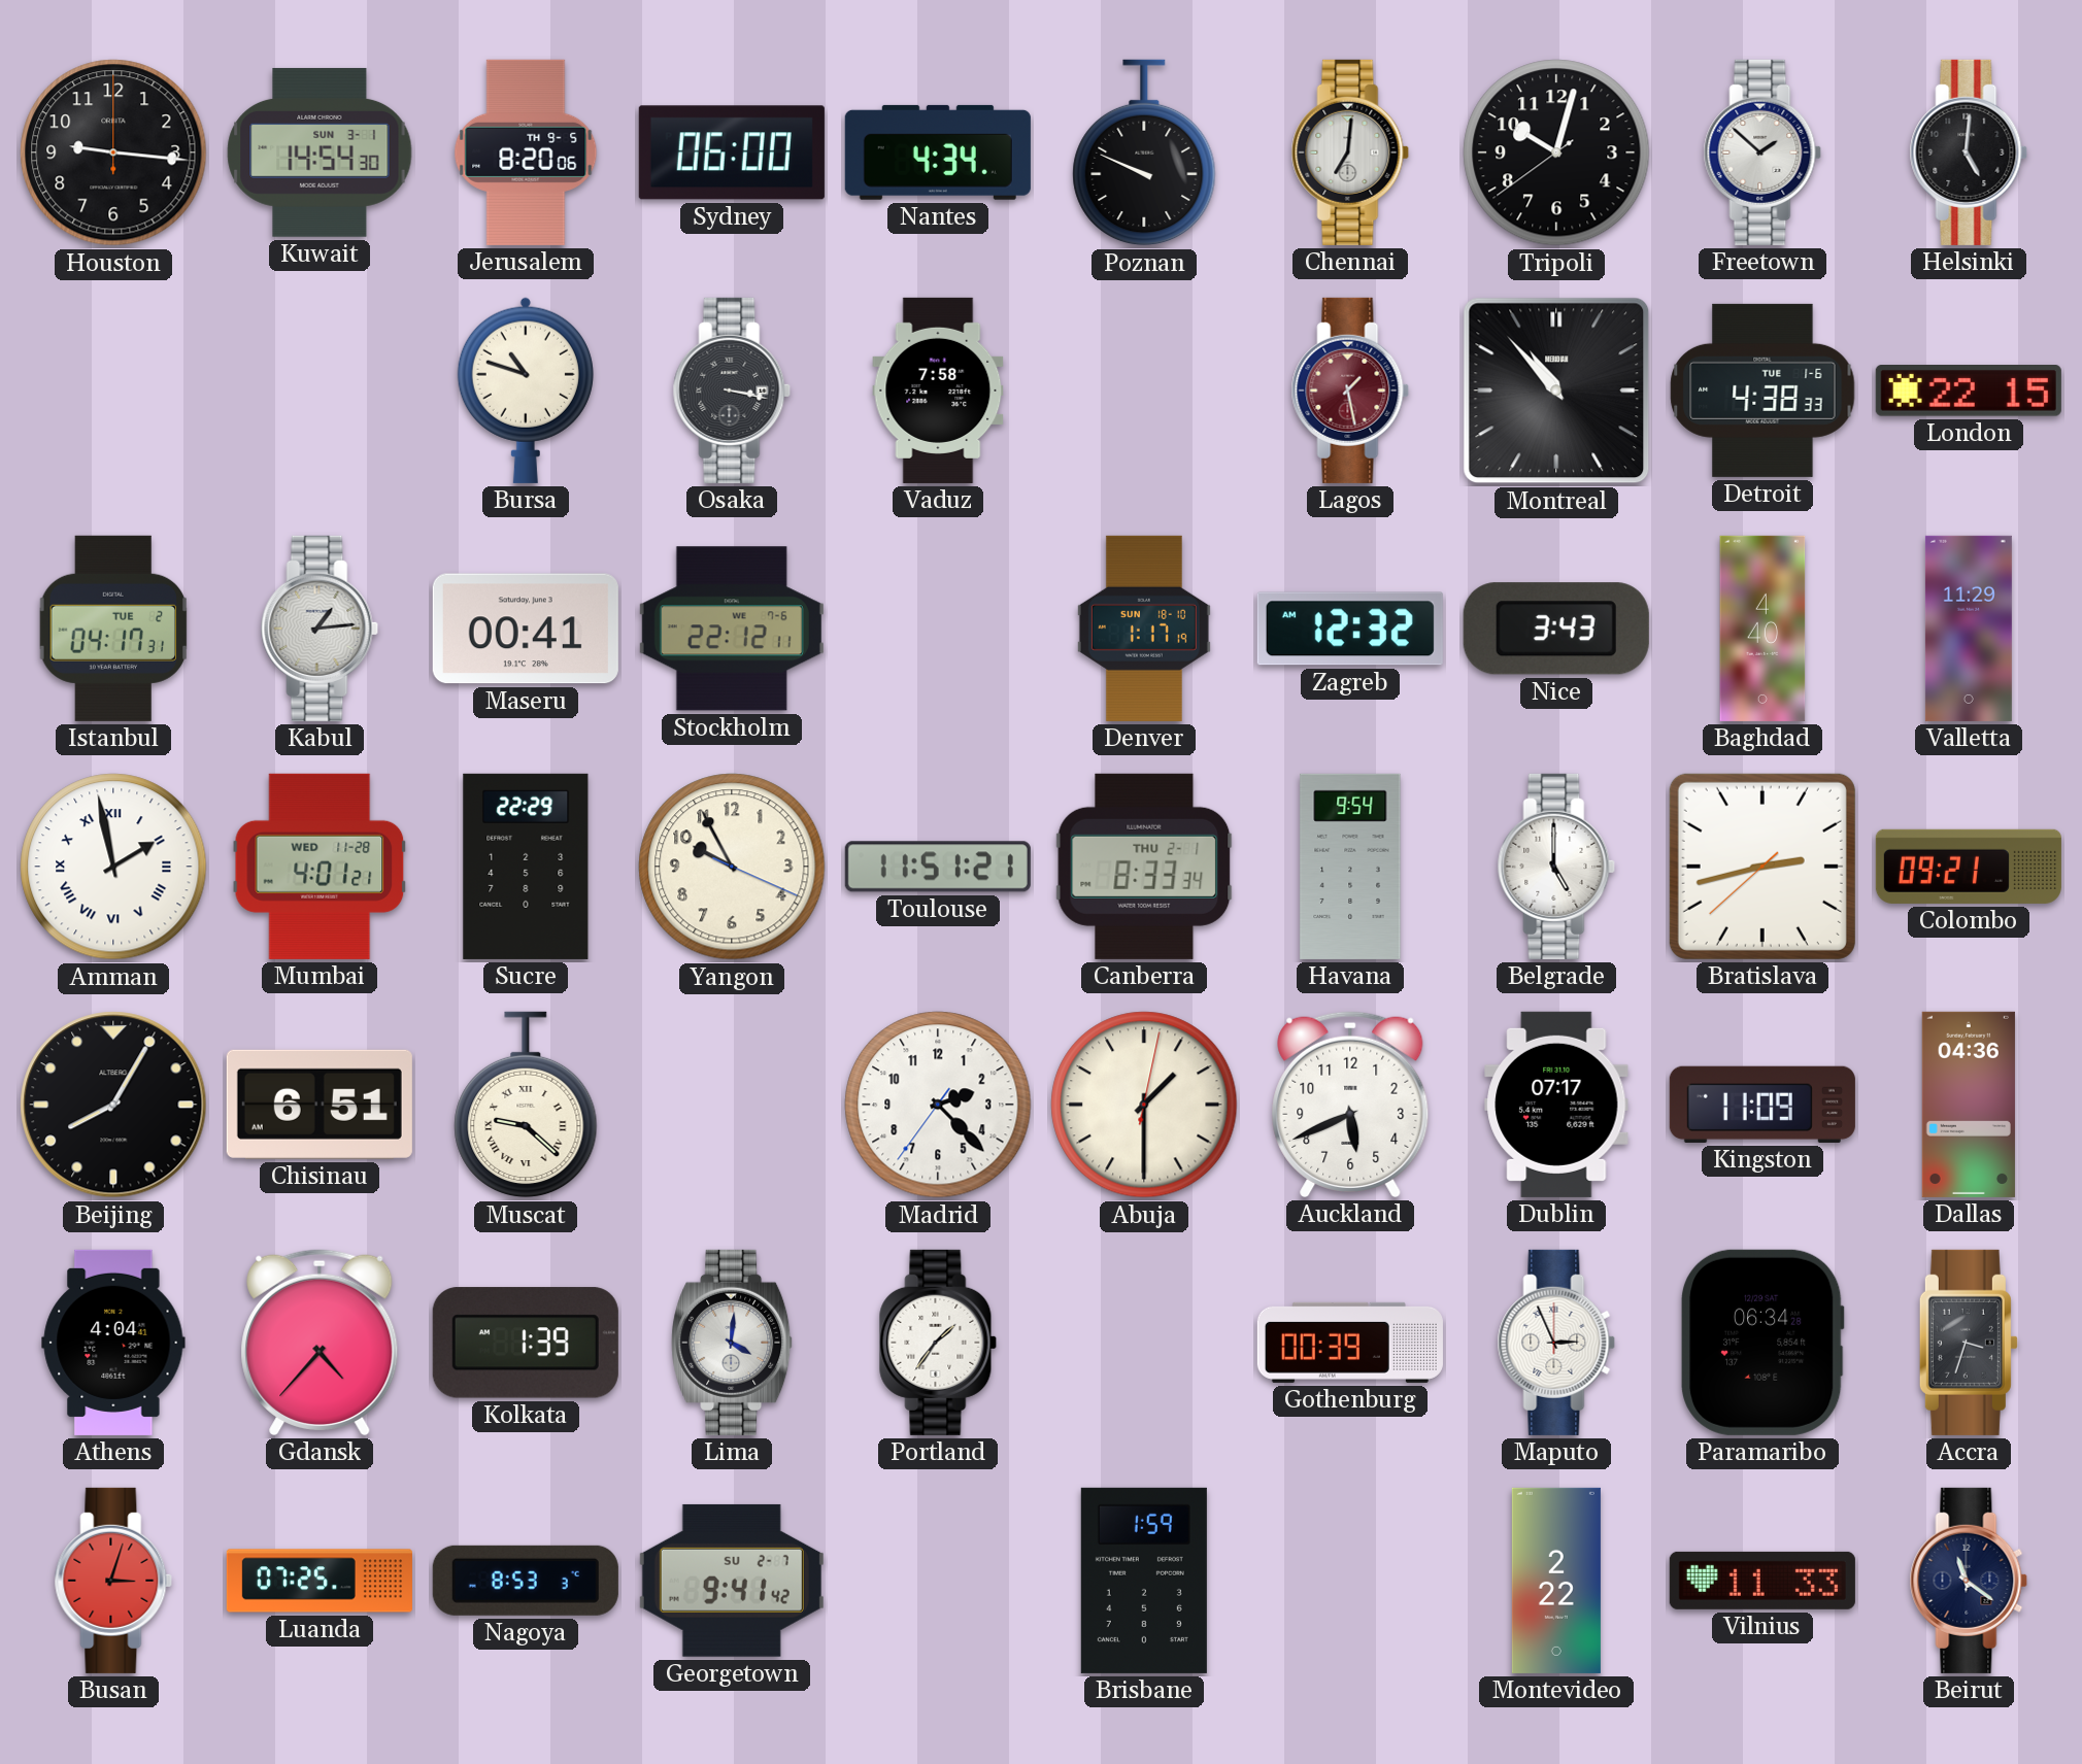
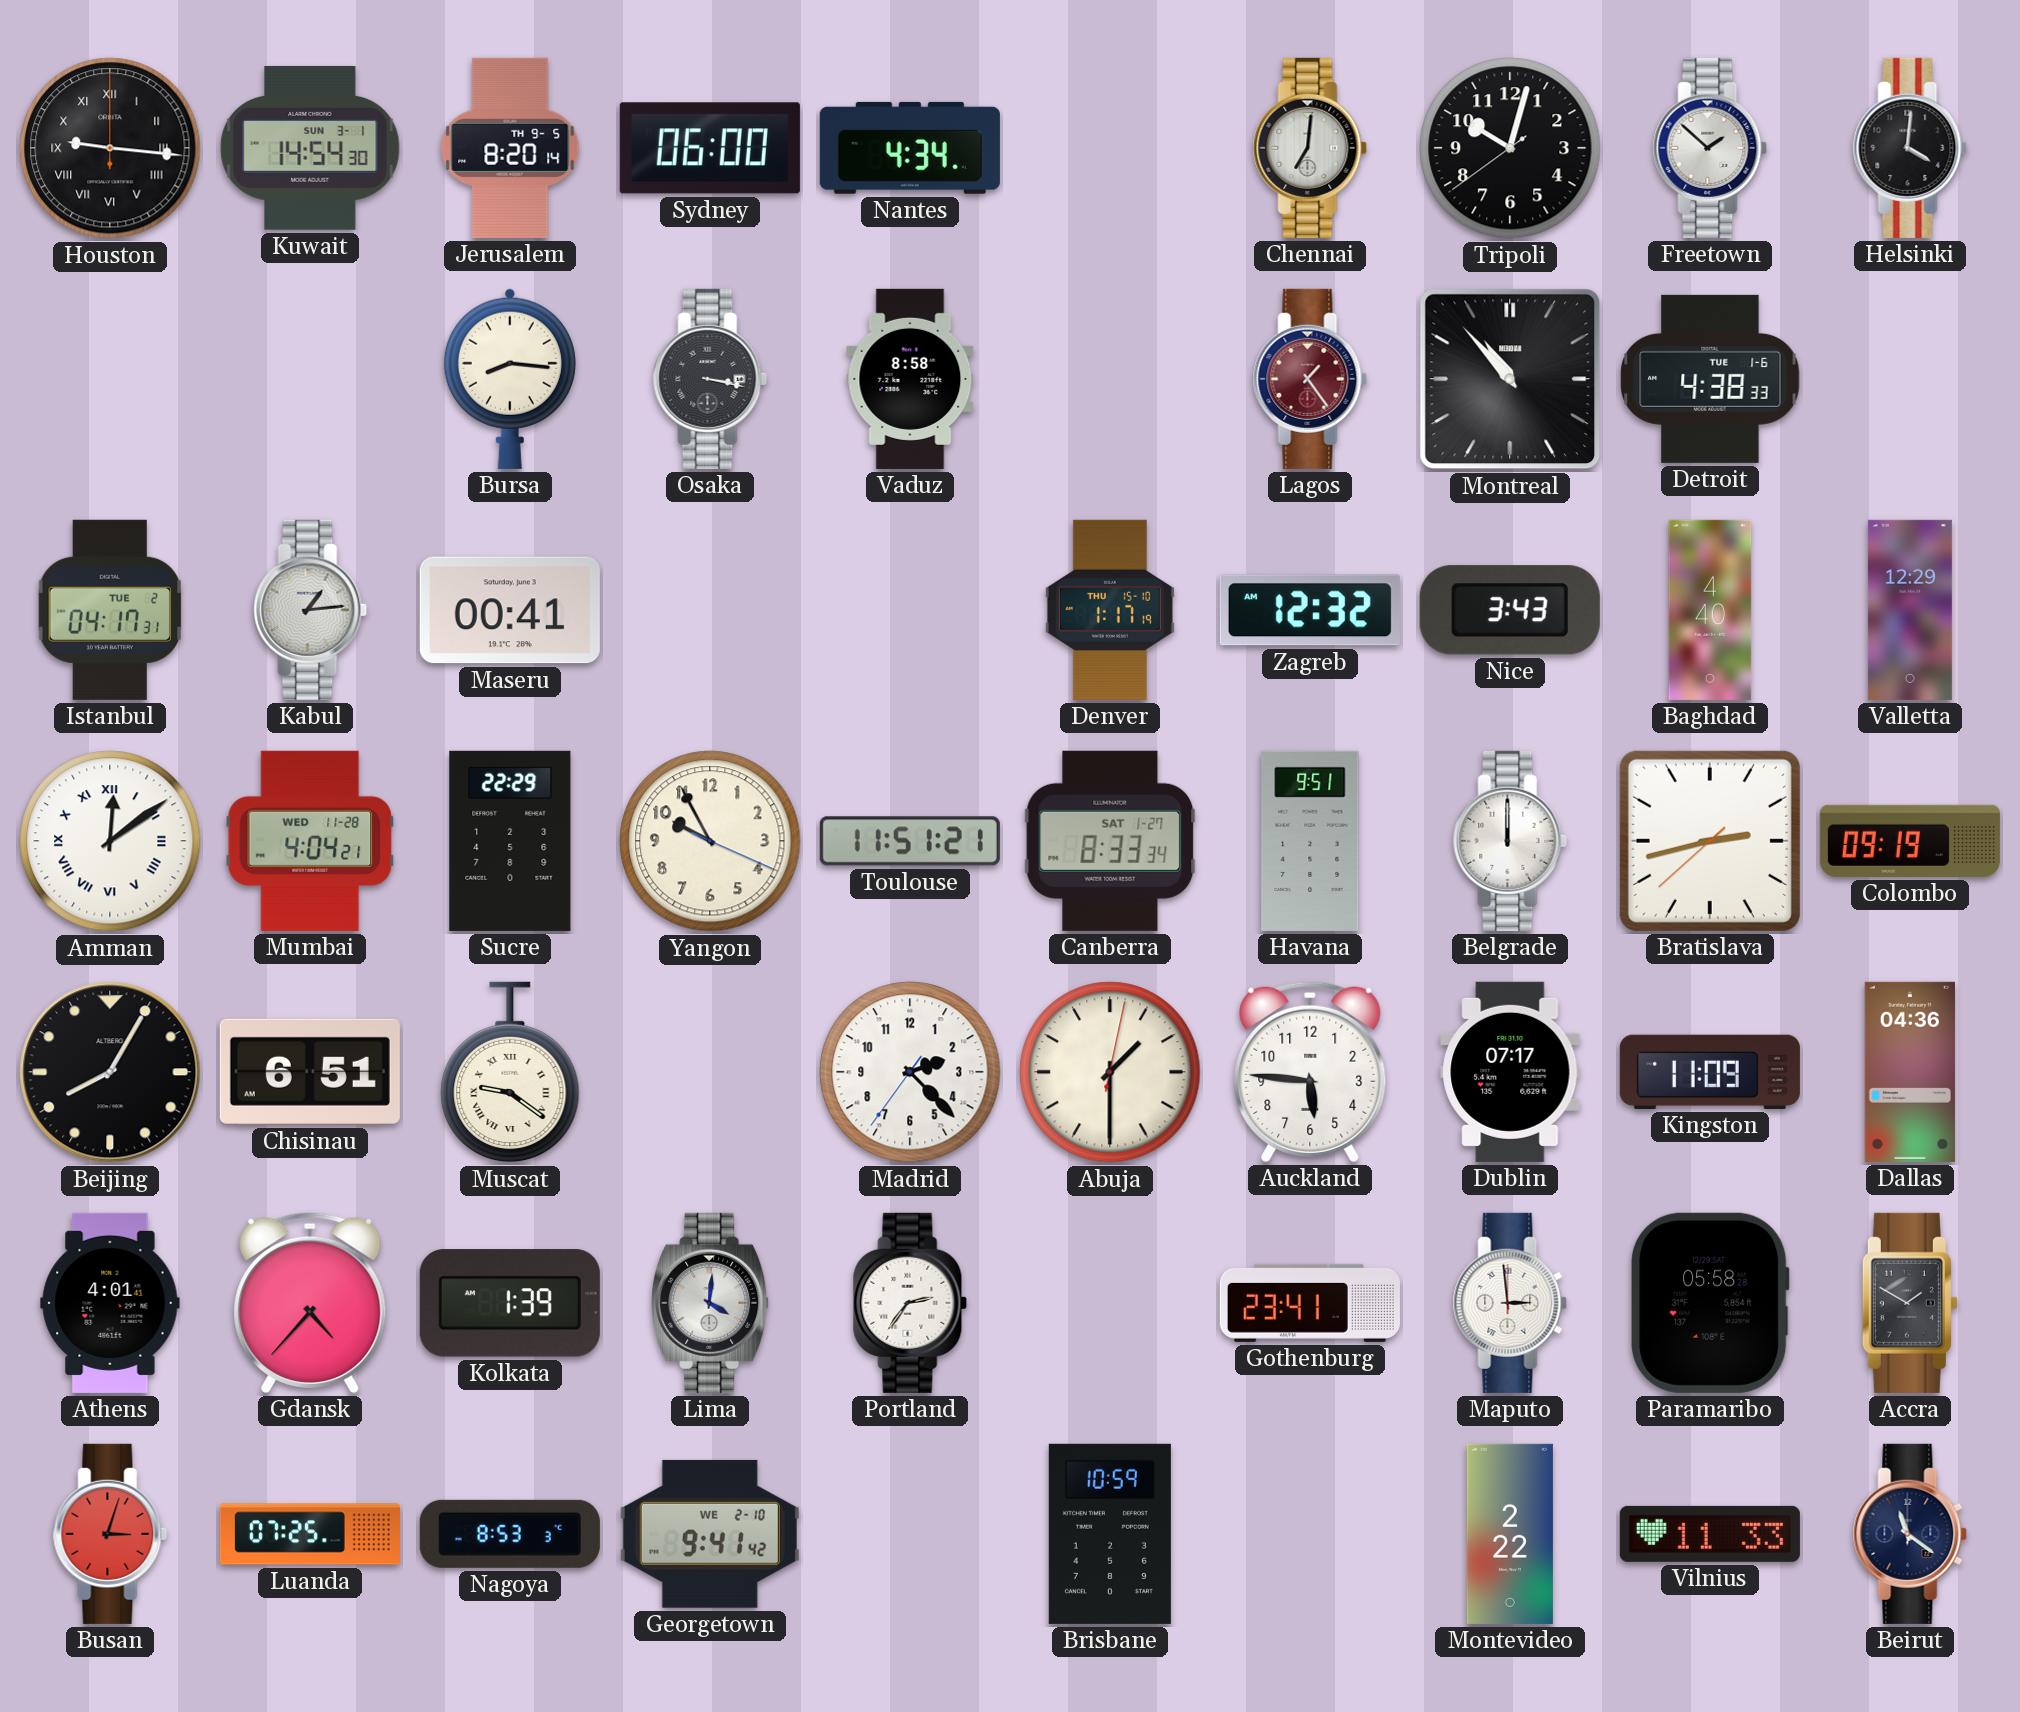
Houston numerals: Arabic -> Roman (110, 148)
Jerusalem: 8:20:06 -> 8:20:14 (510, 148)
Poznan: 9:49 -> none (1144, 152)
Helsinki: 5:01 -> 4:01 (1910, 148)
Bursa: 10:48 -> 8:16 (510, 379)
Vaduz: 7:58 -> 8:58 (910, 379)
Lagos: 1:28 -> 1:24 (1310, 379)
London: 22:15 -> none (1969, 391)
Stockholm: 22:12 -> none (732, 629)
Denver date: SUN 18-10 -> THU 15-10 (1110, 610)
Valletta: 11:29 -> 12:29 (1910, 610)
Amman: 1:58 -> 12:09 (110, 841)
Mumbai: 4:01 -> 4:04 (310, 841)
Canberra date: THU 2-1 -> SAT 1-27 (1110, 841)
Havana: 9:54 -> 9:51 (1310, 841)
Belgrade: 5:00 -> 12:00 (1510, 841)
Colombo: 09:21 -> 09:19 (1910, 841)
Muscat: 9:22 -> 9:21 (510, 1072)
Auckland: 5:41 -> 5:46 (1310, 1072)
Athens: 4:04 -> 4:01 (110, 1303)
Portland: 1:36 -> 2:36 (910, 1303)
Gothenburg: 00:39 -> 23:41 (1310, 1303)
Maputo: 2:56 -> 2:59 (1510, 1303)
Paramaribo: 06:34 -> 05:58 (1710, 1303)
Accra: 3:33 -> 1:50 (1910, 1303)
Georgetown date: SU 2-7 -> WE 2-10 (710, 1534)
Brisbane: 1:59 -> 10:59 (1110, 1534)
